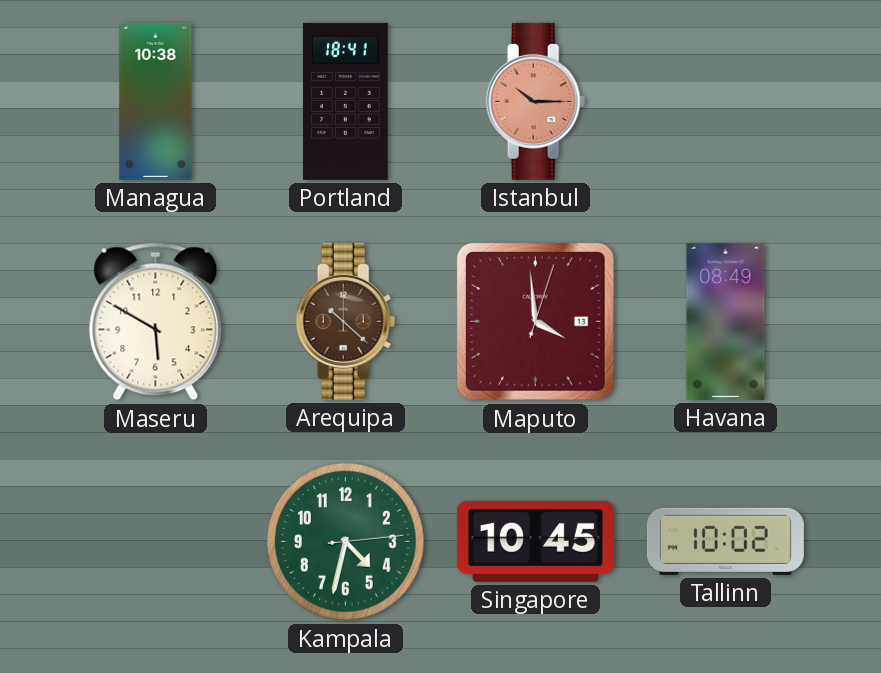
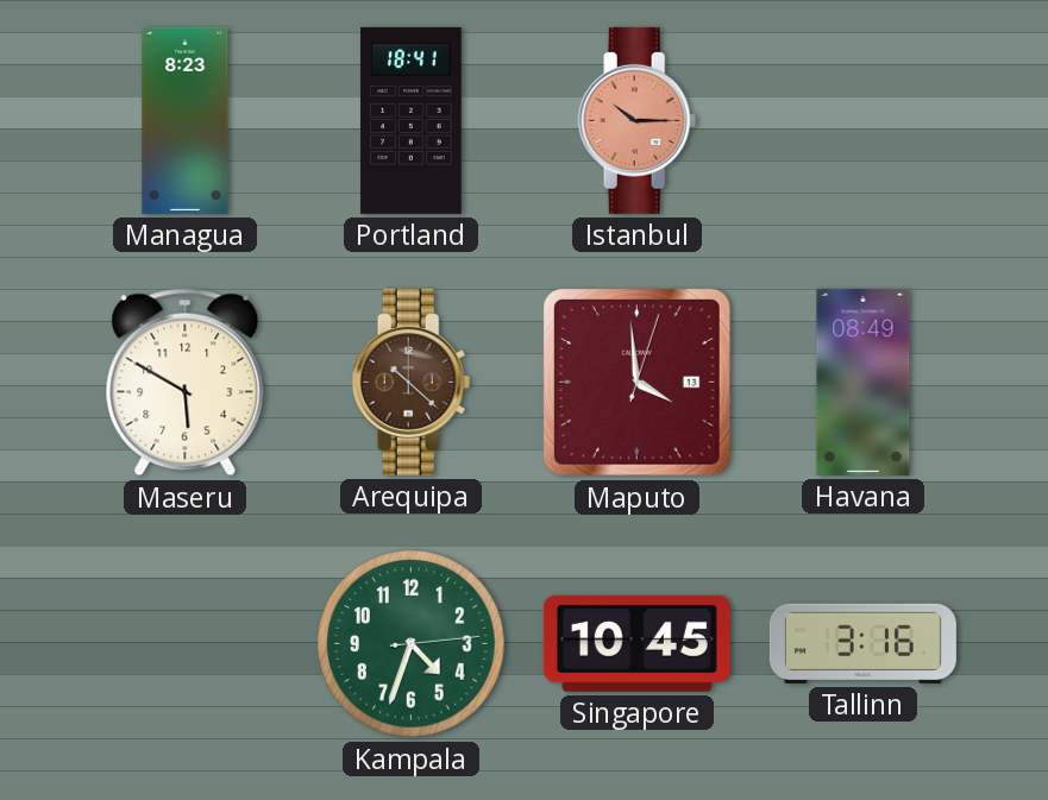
Managua: 10:38 -> 8:23 (186, 120)
Kampala: 4:32 -> 4:33 (410, 643)
Tallinn: 10:02 -> 3:16 (862, 643)
